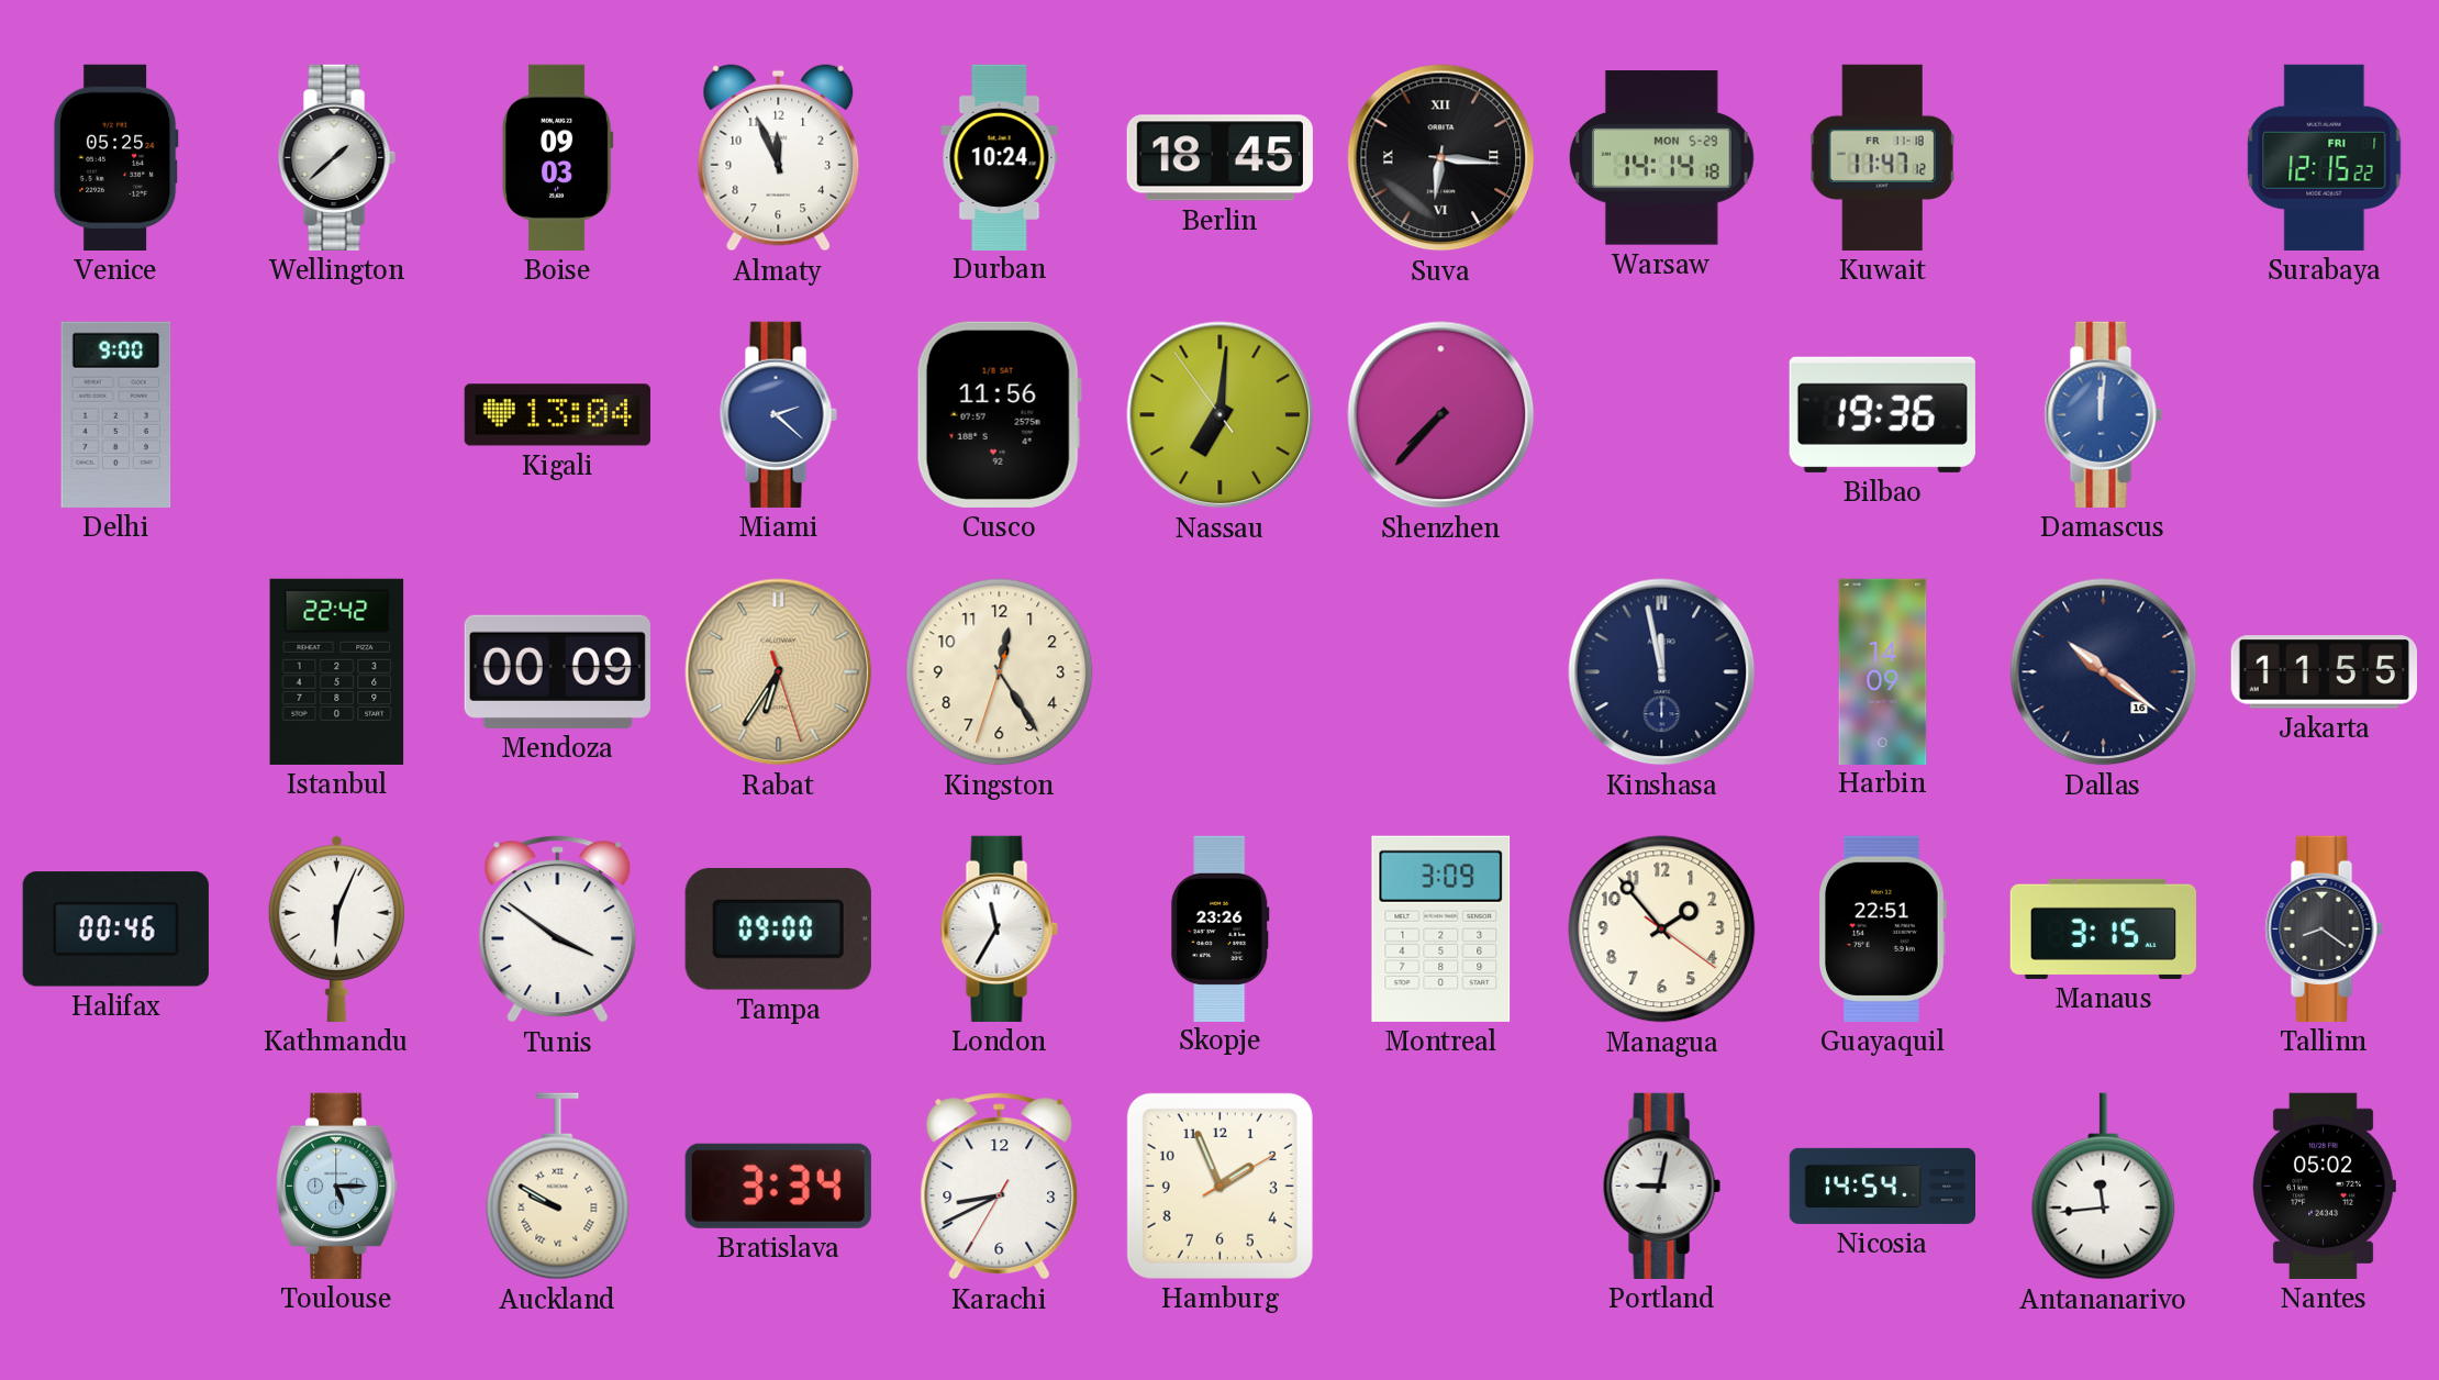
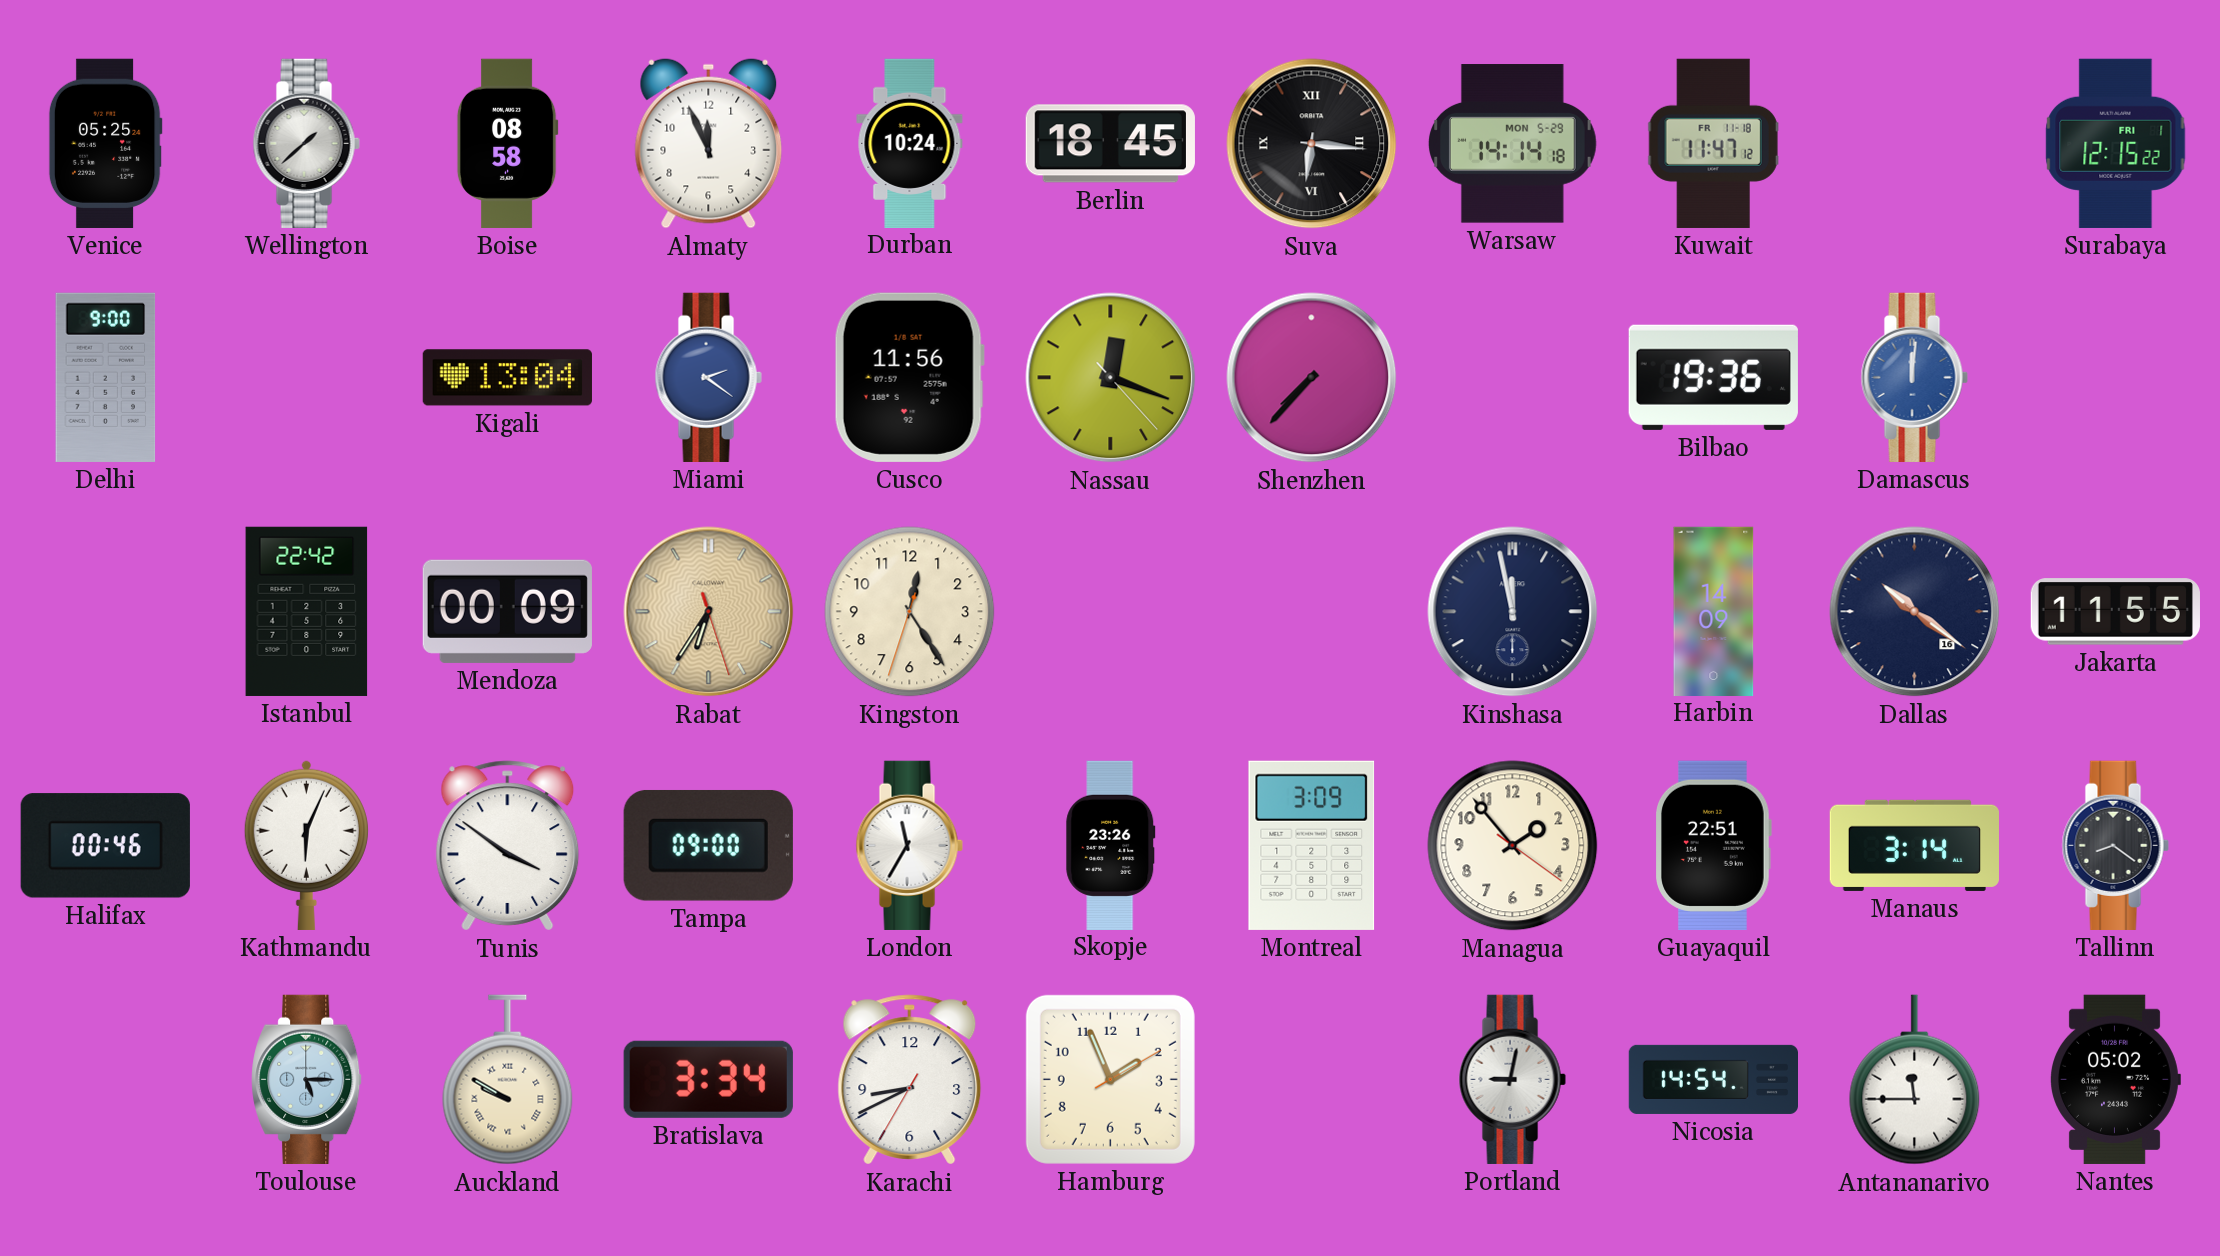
Boise: 09:03 -> 08:58 (507, 143)
Miami: 2:22 -> 2:21 (708, 377)
Nassau: 7:00 -> 12:18 (1111, 378)
Manaus: 3:15 -> 3:14 (1914, 845)
Antananarivo: 11:44 -> 11:45 (1915, 1080)
